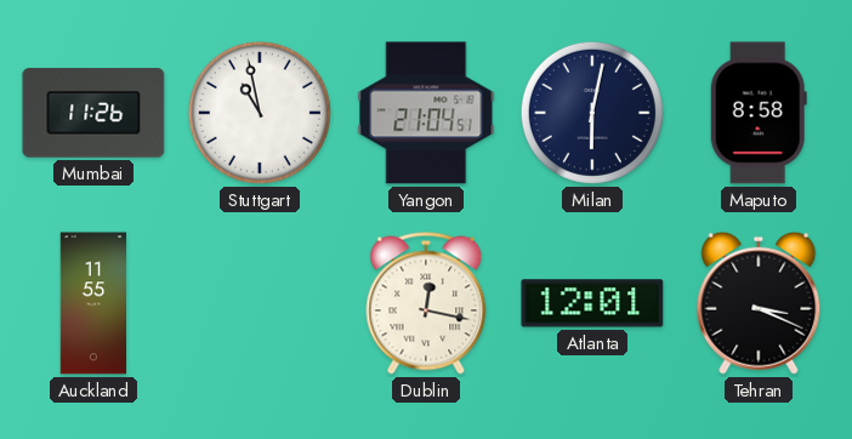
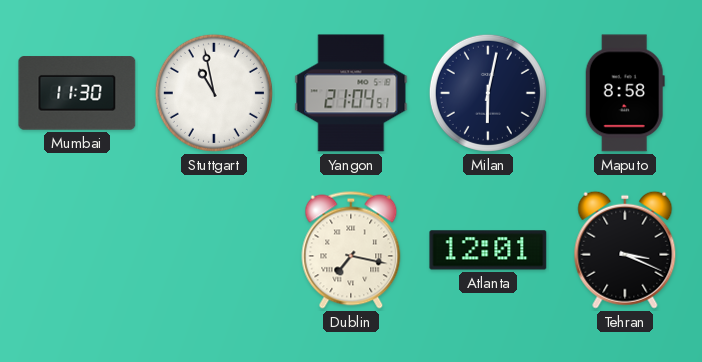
Mumbai: 11:26 -> 11:30 (77, 93)
Auckland: 11:55 -> none (93, 303)
Dublin: 12:17 -> 7:17 (351, 250)
